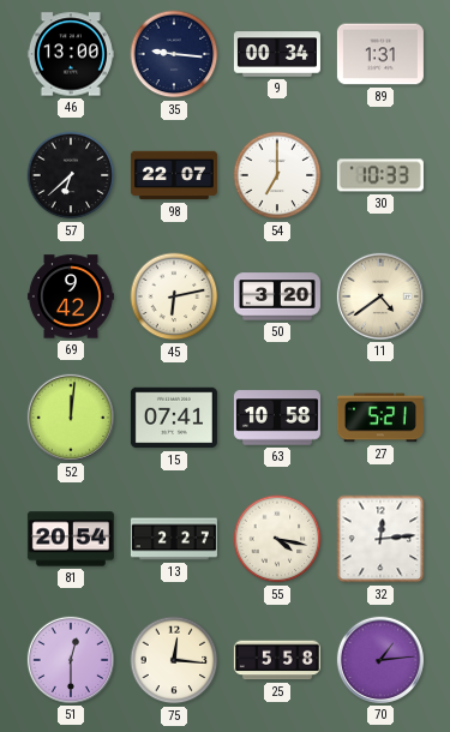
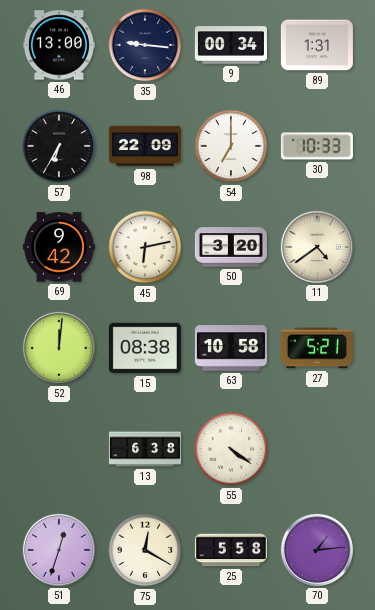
57: 6:38 -> 6:35 (59, 146)
98: 22:07 -> 22:09 (145, 146)
15: 07:41 -> 08:38 (145, 348)
81: 20:54 -> none (71, 539)
13: 2:27 -> 6:38 (145, 449)
55: 4:17 -> 4:21 (231, 449)
32: 12:14 -> none (380, 539)
51: 12:30 -> 12:33 (59, 550)
75: 12:16 -> 12:20 (145, 550)
